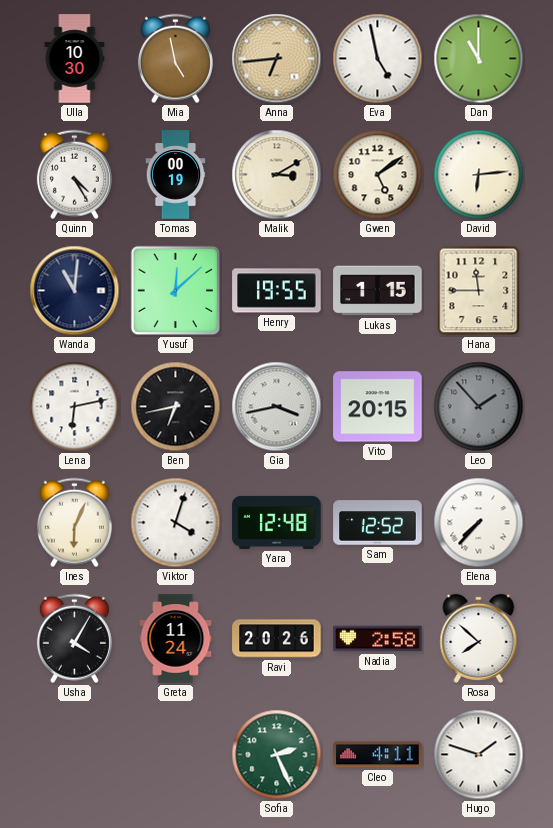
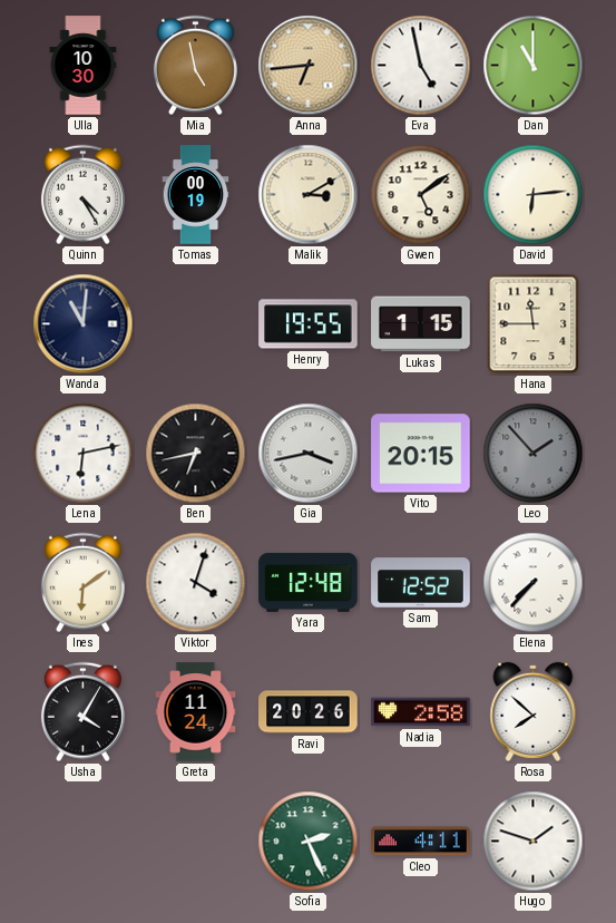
Yusuf: 12:08 -> none (176, 291)
Ines: 6:04 -> 6:09 (82, 583)
